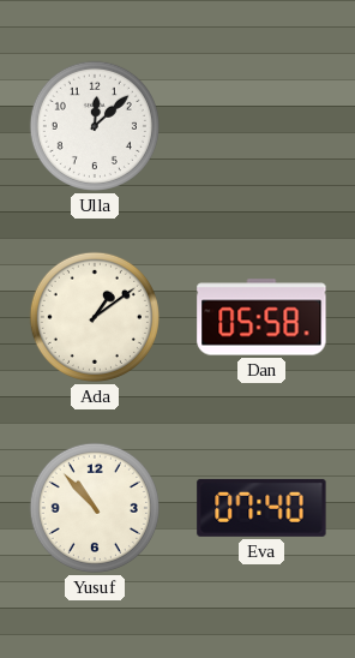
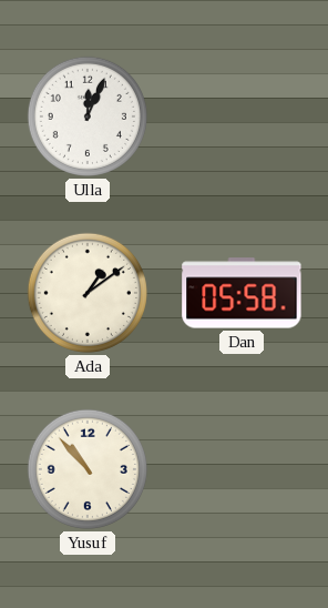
Ulla: 12:08 -> 12:04 (88, 116)
Eva: 07:40 -> none (261, 508)
